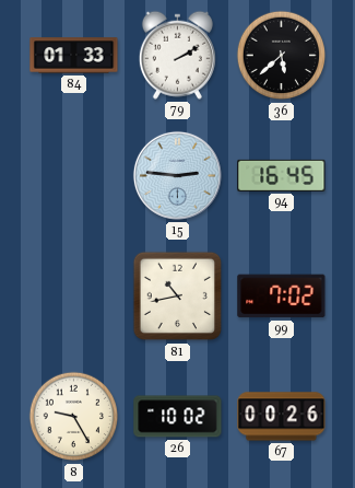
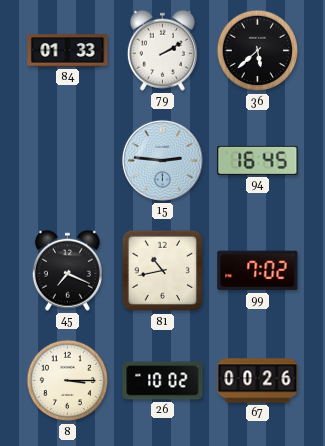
45: none -> 7:19 (67, 270)
8: 9:25 -> 3:15 (68, 381)
